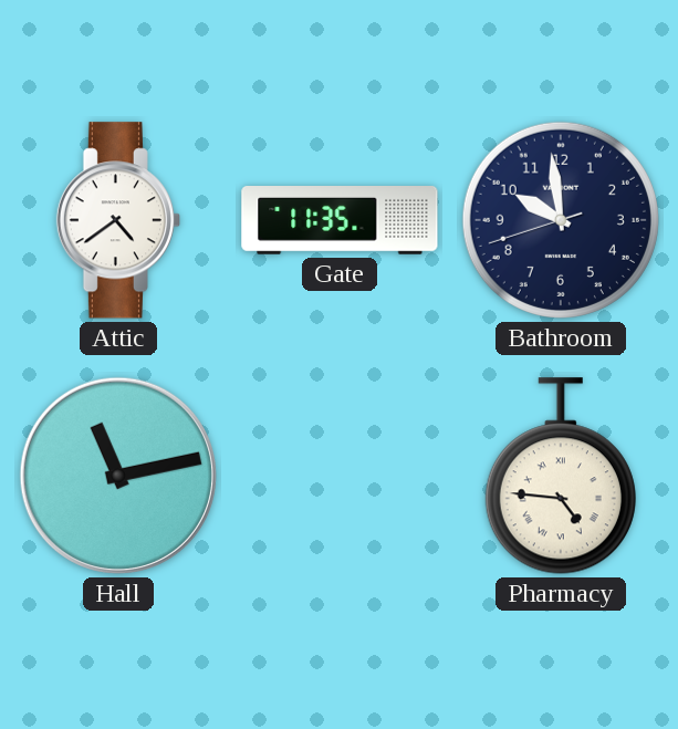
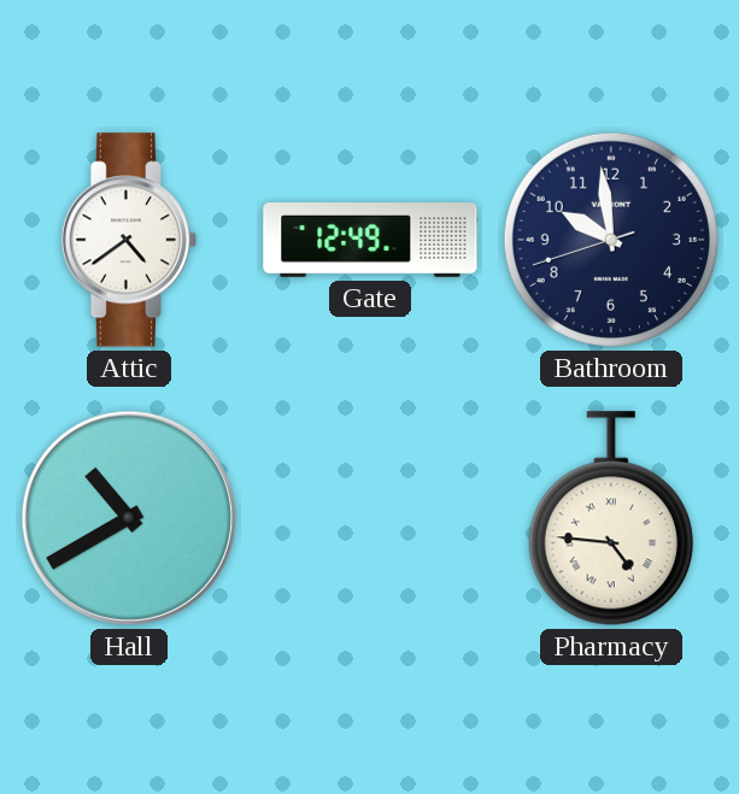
Gate: 11:35 -> 12:49 (370, 241)
Hall: 11:13 -> 10:40 (129, 518)
